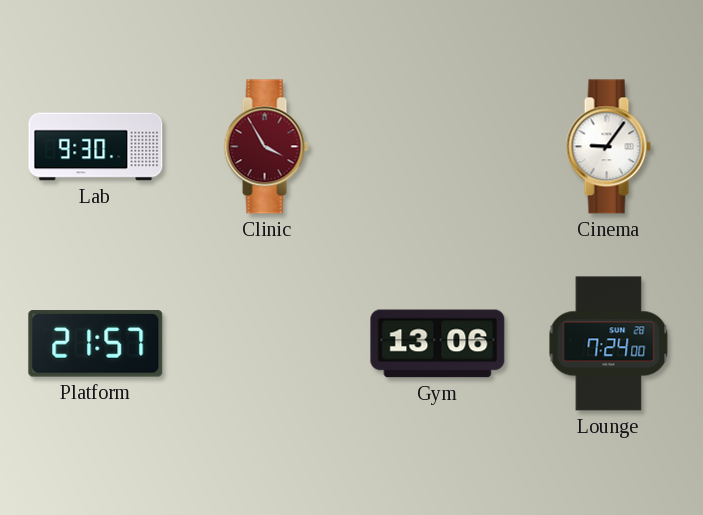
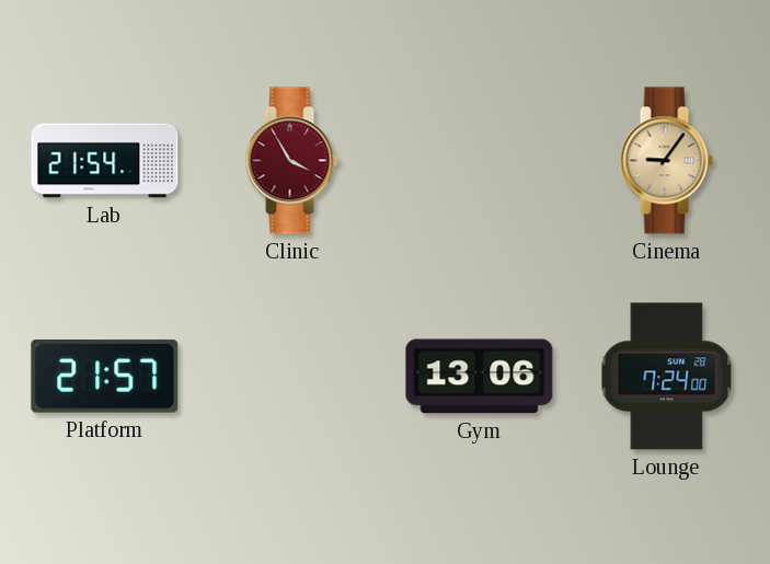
Lab: 9:30 -> 21:54 (105, 161)
Cinema dial: white -> champagne (666, 161)
